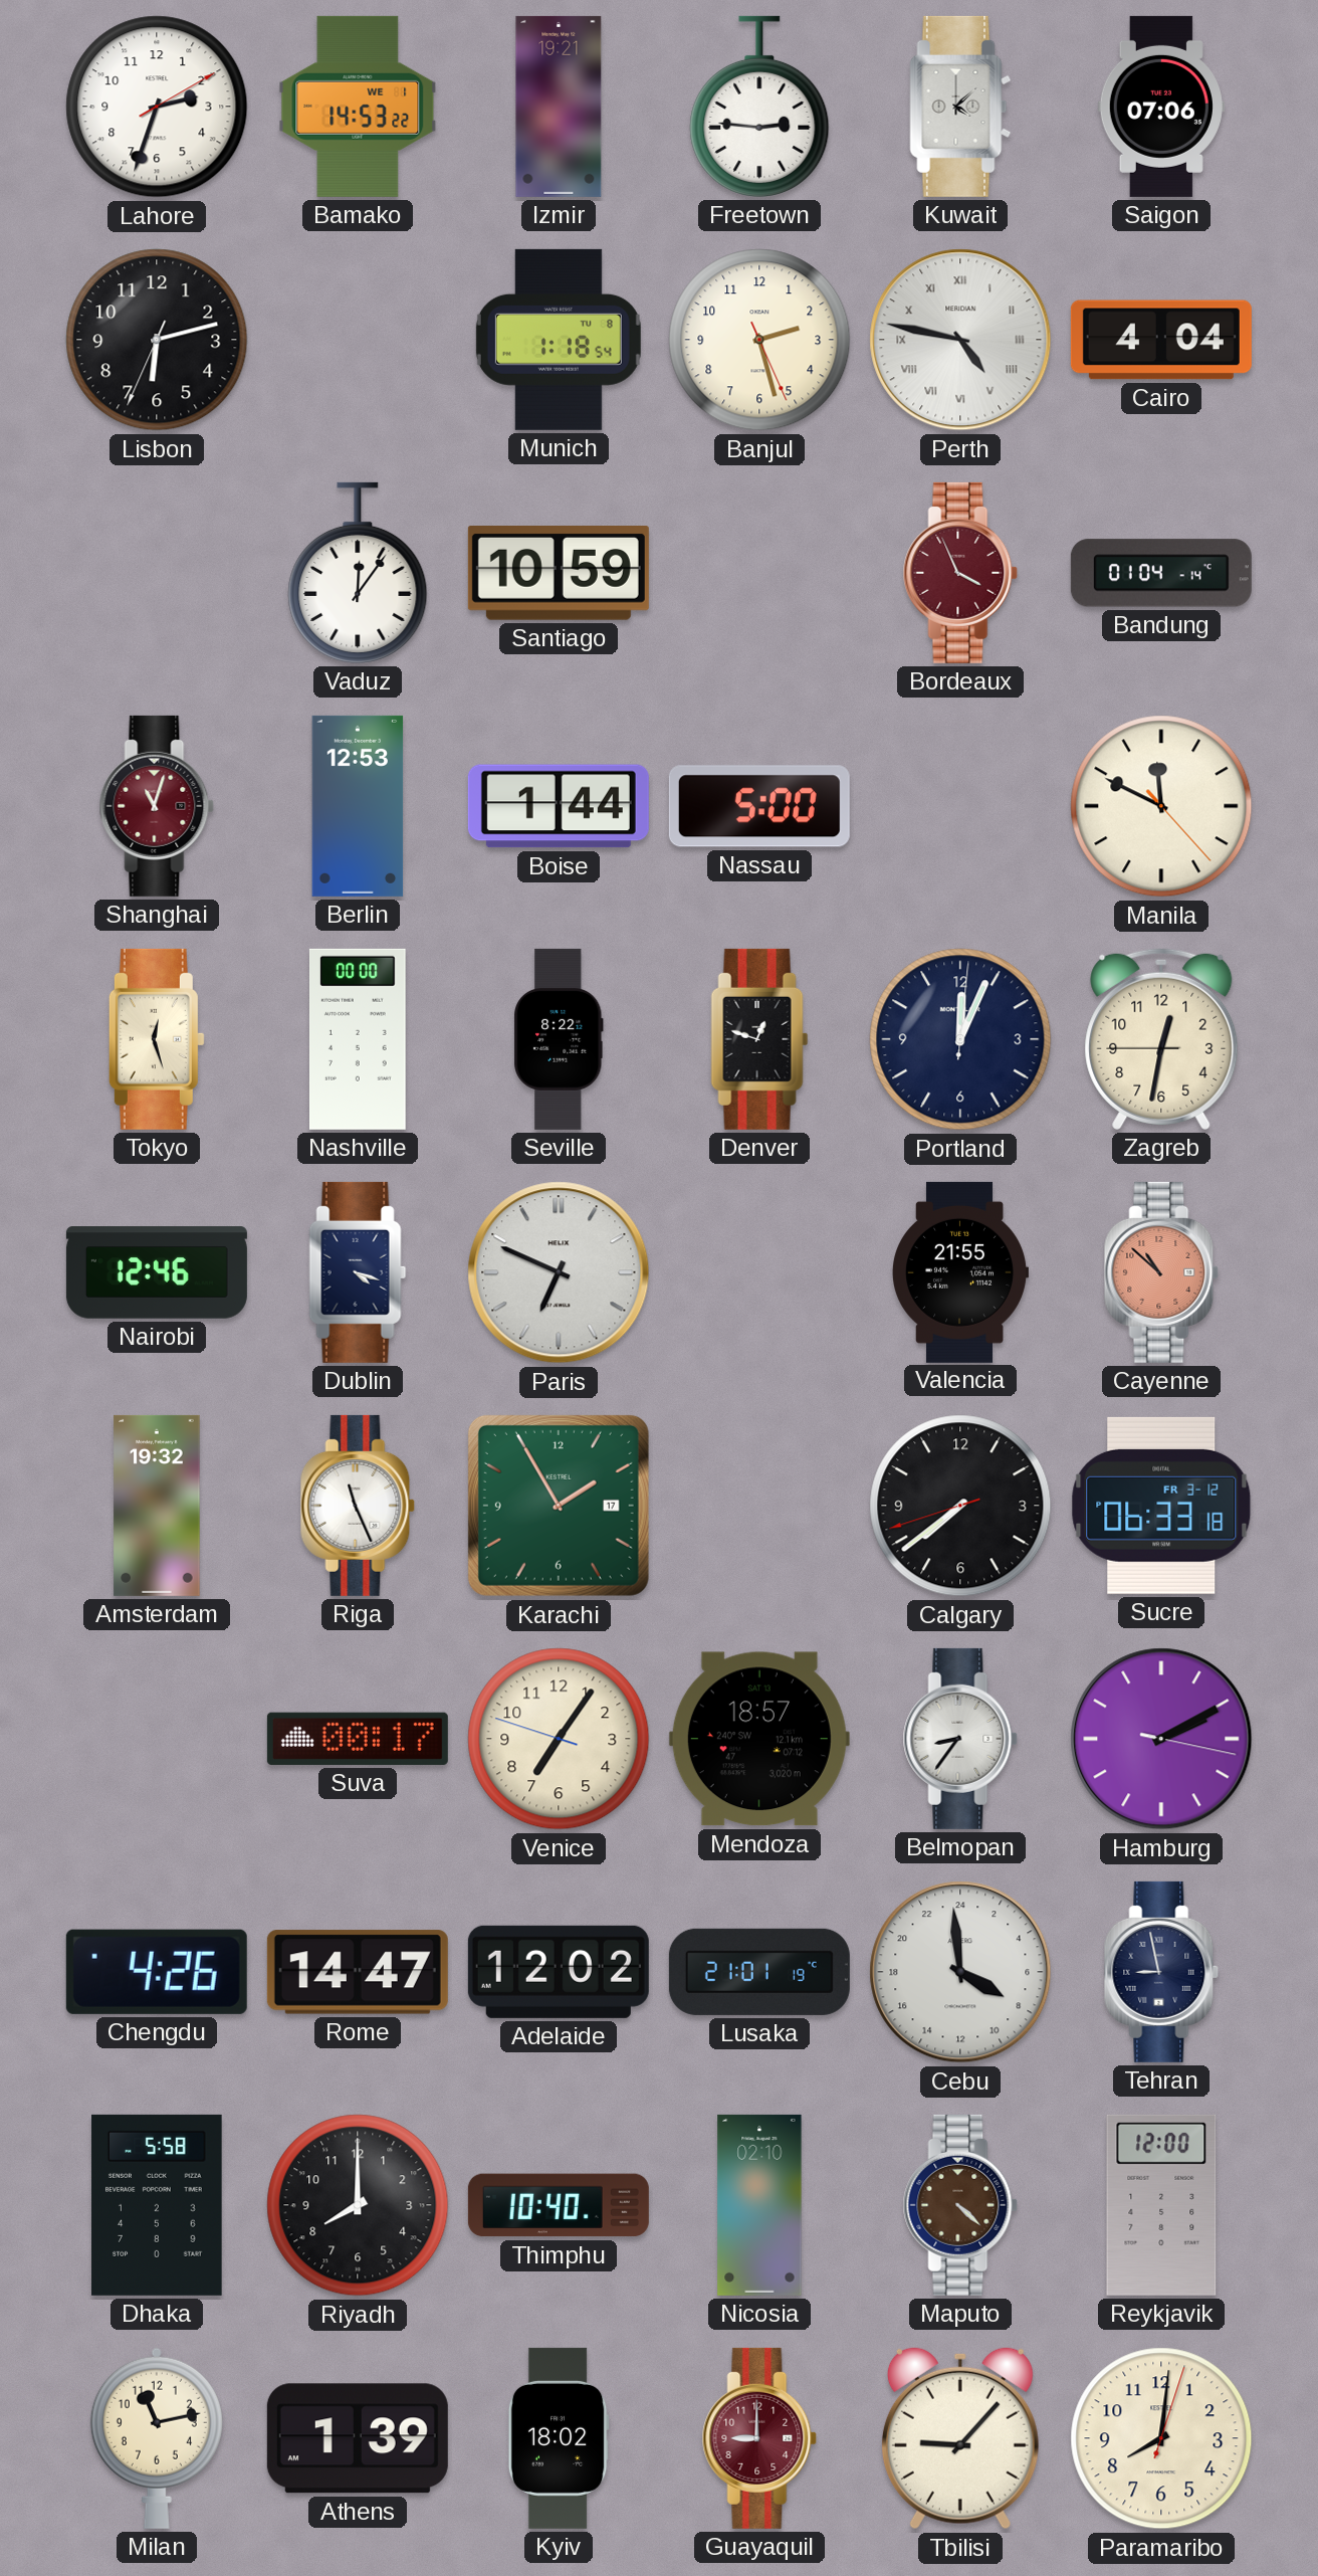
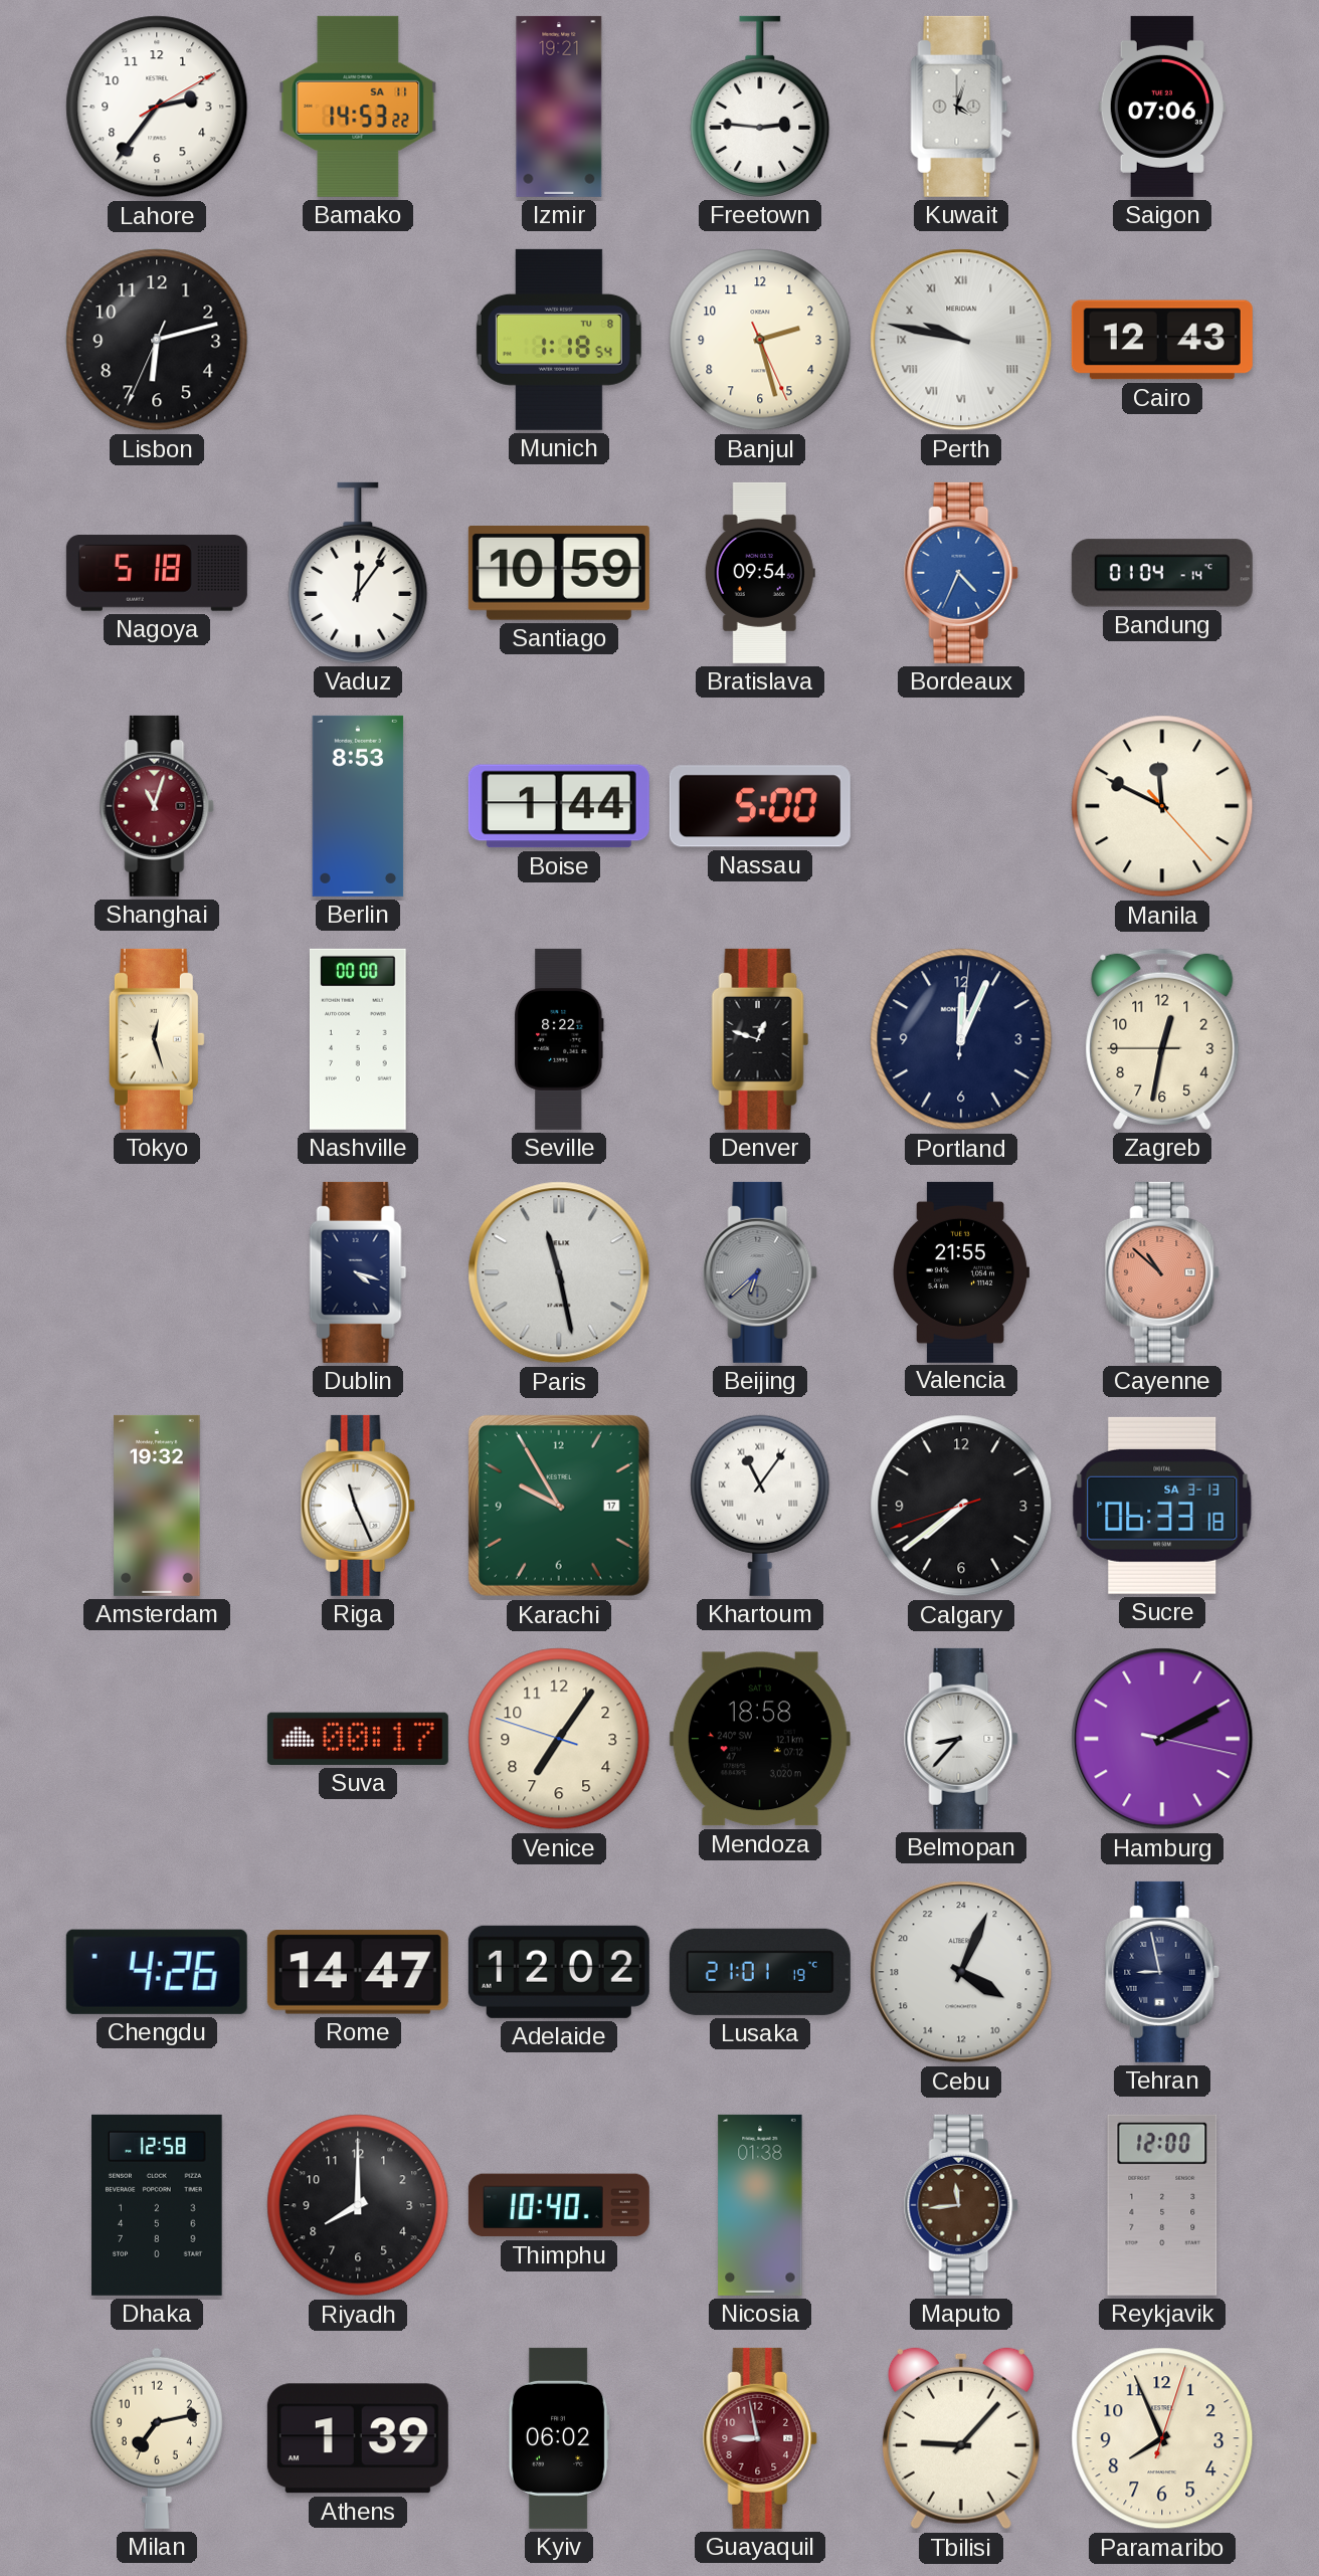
Lahore: 2:33 -> 2:36 (157, 107)
Bamako date: WE 1 -> SA 11 (358, 107)
Kuwait: 4:08 -> 4:03 (961, 107)
Perth: 4:47 -> 9:47 (961, 340)
Cairo: 4:04 -> 12:43 (1162, 340)
Nagoya: none -> 5:18 (157, 573)
Bratislava: none -> 09:54 (760, 573)
Bordeaux: 3:56 -> 4:34 (961, 573)
Bordeaux dial: burgundy -> blue (961, 573)
Berlin: 12:53 -> 8:53 (358, 806)
Nairobi: 12:46 -> none (157, 1272)
Paris: 6:49 -> 11:28 (559, 1272)
Beijing: none -> 6:38 (760, 1272)
Karachi: 1:55 -> 9:55 (559, 1506)
Khartoum: none -> 11:06 (760, 1506)
Sucre date: FR 3-12 -> SA 3-13 (1162, 1506)
Mendoza: 18:57 -> 18:58 (760, 1739)
Belmopan: 8:36 -> 8:37 (961, 1739)
Cebu: 7:59 -> 8:04 (961, 1972)
Dhaka: 5:58 -> 12:58 (157, 2205)
Nicosia: 02:10 -> 01:38 (760, 2205)
Maputo: 4:22 -> 11:44 (961, 2205)
Milan: 11:13 -> 7:13 (157, 2438)
Kyiv: 18:02 -> 06:02 (559, 2438)
Guayaquil: 9:00 -> 8:58 (760, 2438)
Paramaribo: 8:01 -> 7:56 (1162, 2438)
